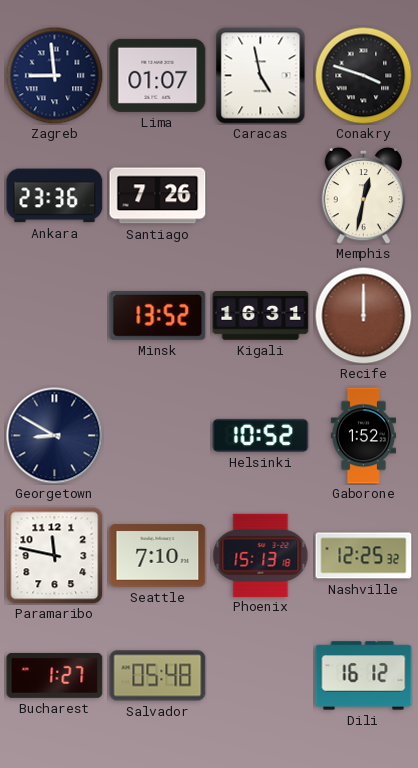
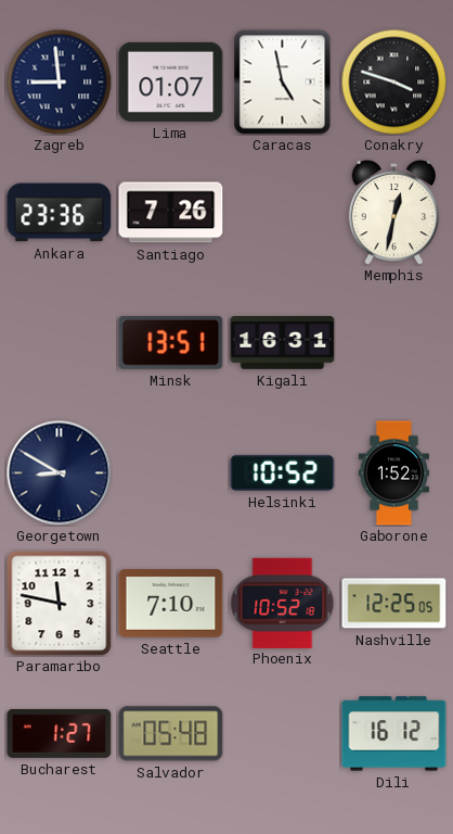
Minsk: 13:52 -> 13:51 (171, 342)
Recife: 12:00 -> none (363, 315)
Phoenix: 15:13 -> 10:52 (283, 603)
Nashville: 12:25:32 -> 12:25:05 (394, 604)
